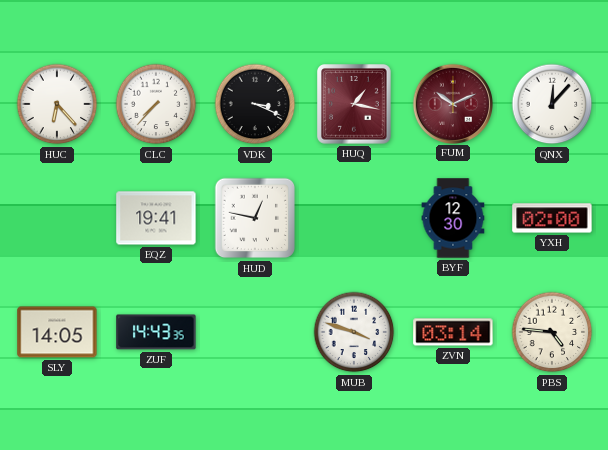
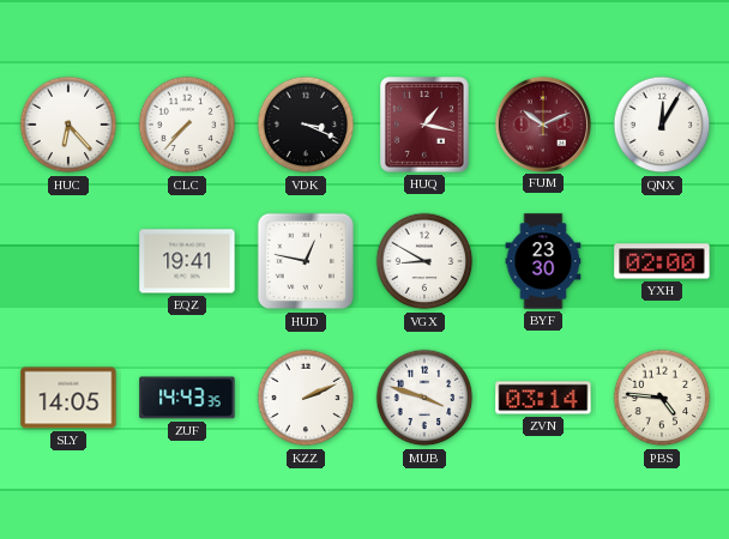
QNX: 12:07 -> 12:05 (662, 125)
VGX: none -> 8:50 (424, 261)
BYF: 12:30 -> 23:30 (543, 261)
KZZ: none -> 2:11 (306, 398)
